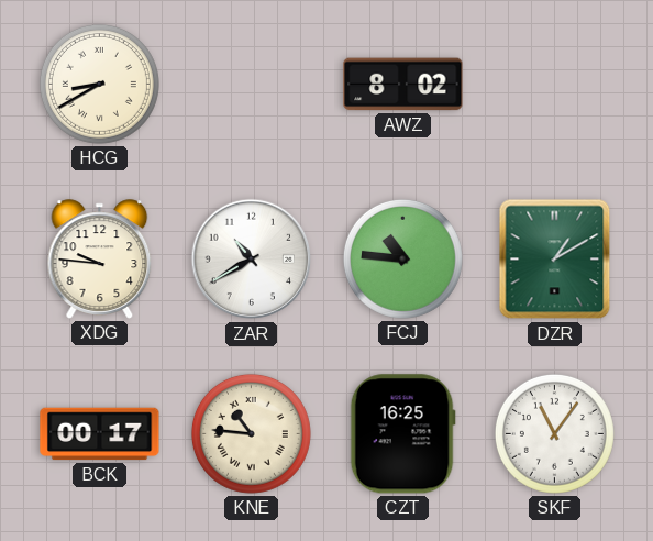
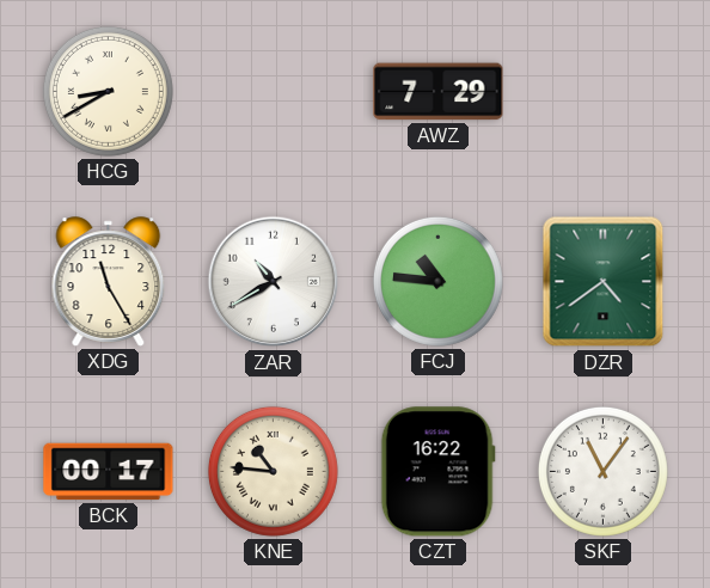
AWZ: 8:02 -> 7:29 (439, 92)
XDG: 9:46 -> 11:25 (109, 282)
DZR: 1:10 -> 4:39 (604, 282)
CZT: 16:25 -> 16:22 (437, 472)
